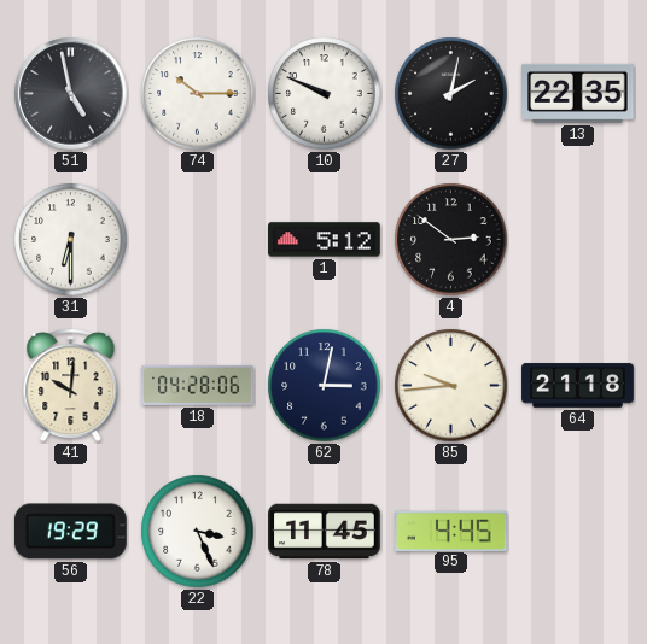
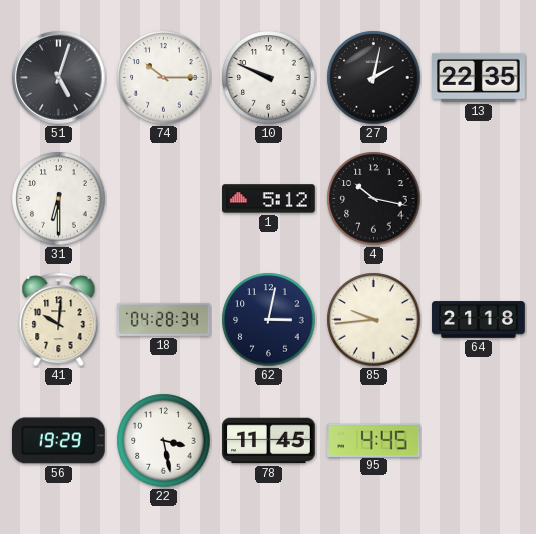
51: 4:58 -> 5:03 (59, 78)
4: 2:51 -> 10:17 (374, 199)
18: 04:28:06 -> 04:28:34 (164, 319)
22: 3:26 -> 3:28 (164, 441)
